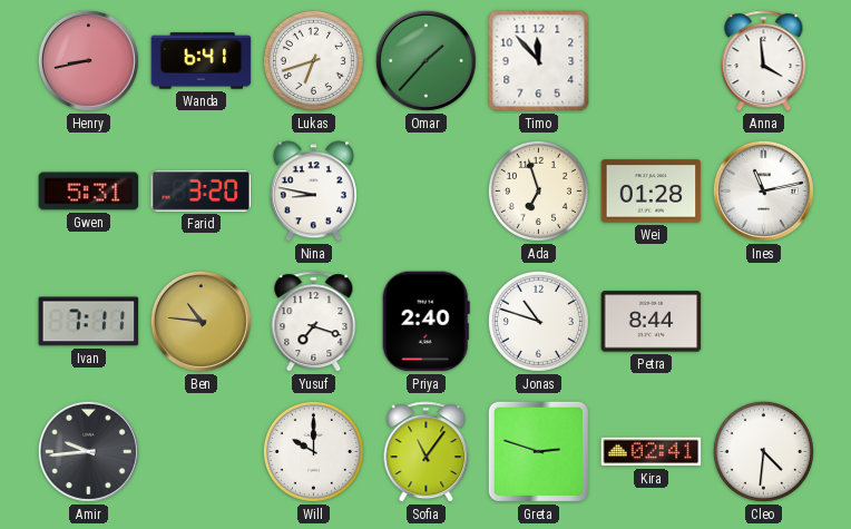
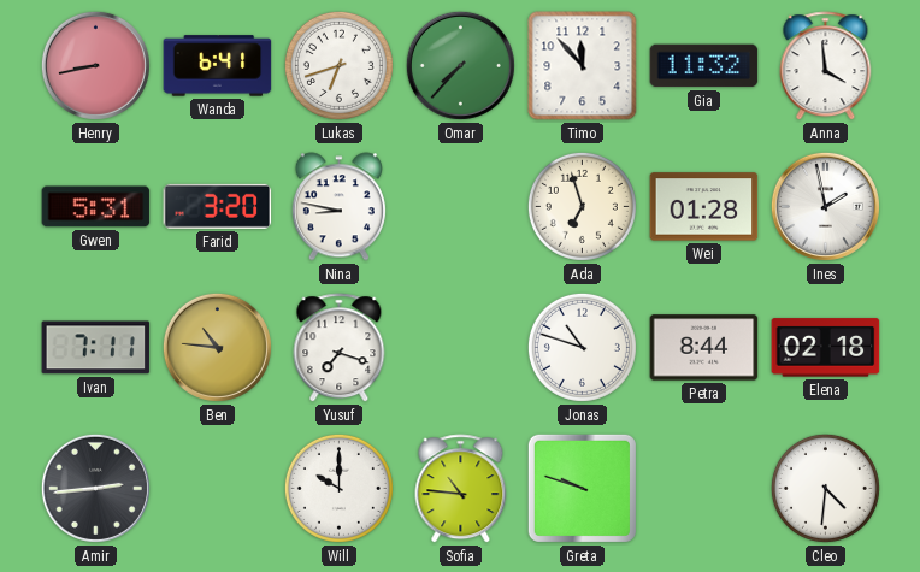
Omar: 1:37 -> 7:37 (460, 65)
Gia: none -> 11:32 (704, 66)
Ines: 11:13 -> 1:58 (825, 206)
Priya: 2:40 -> none (425, 322)
Elena: none -> 02:18 (826, 348)
Amir: 9:44 -> 2:44 (95, 488)
Sofia: 11:06 -> 10:46 (461, 489)
Greta: 2:48 -> 9:48 (582, 488)
Kira: 02:41 -> none (652, 452)
